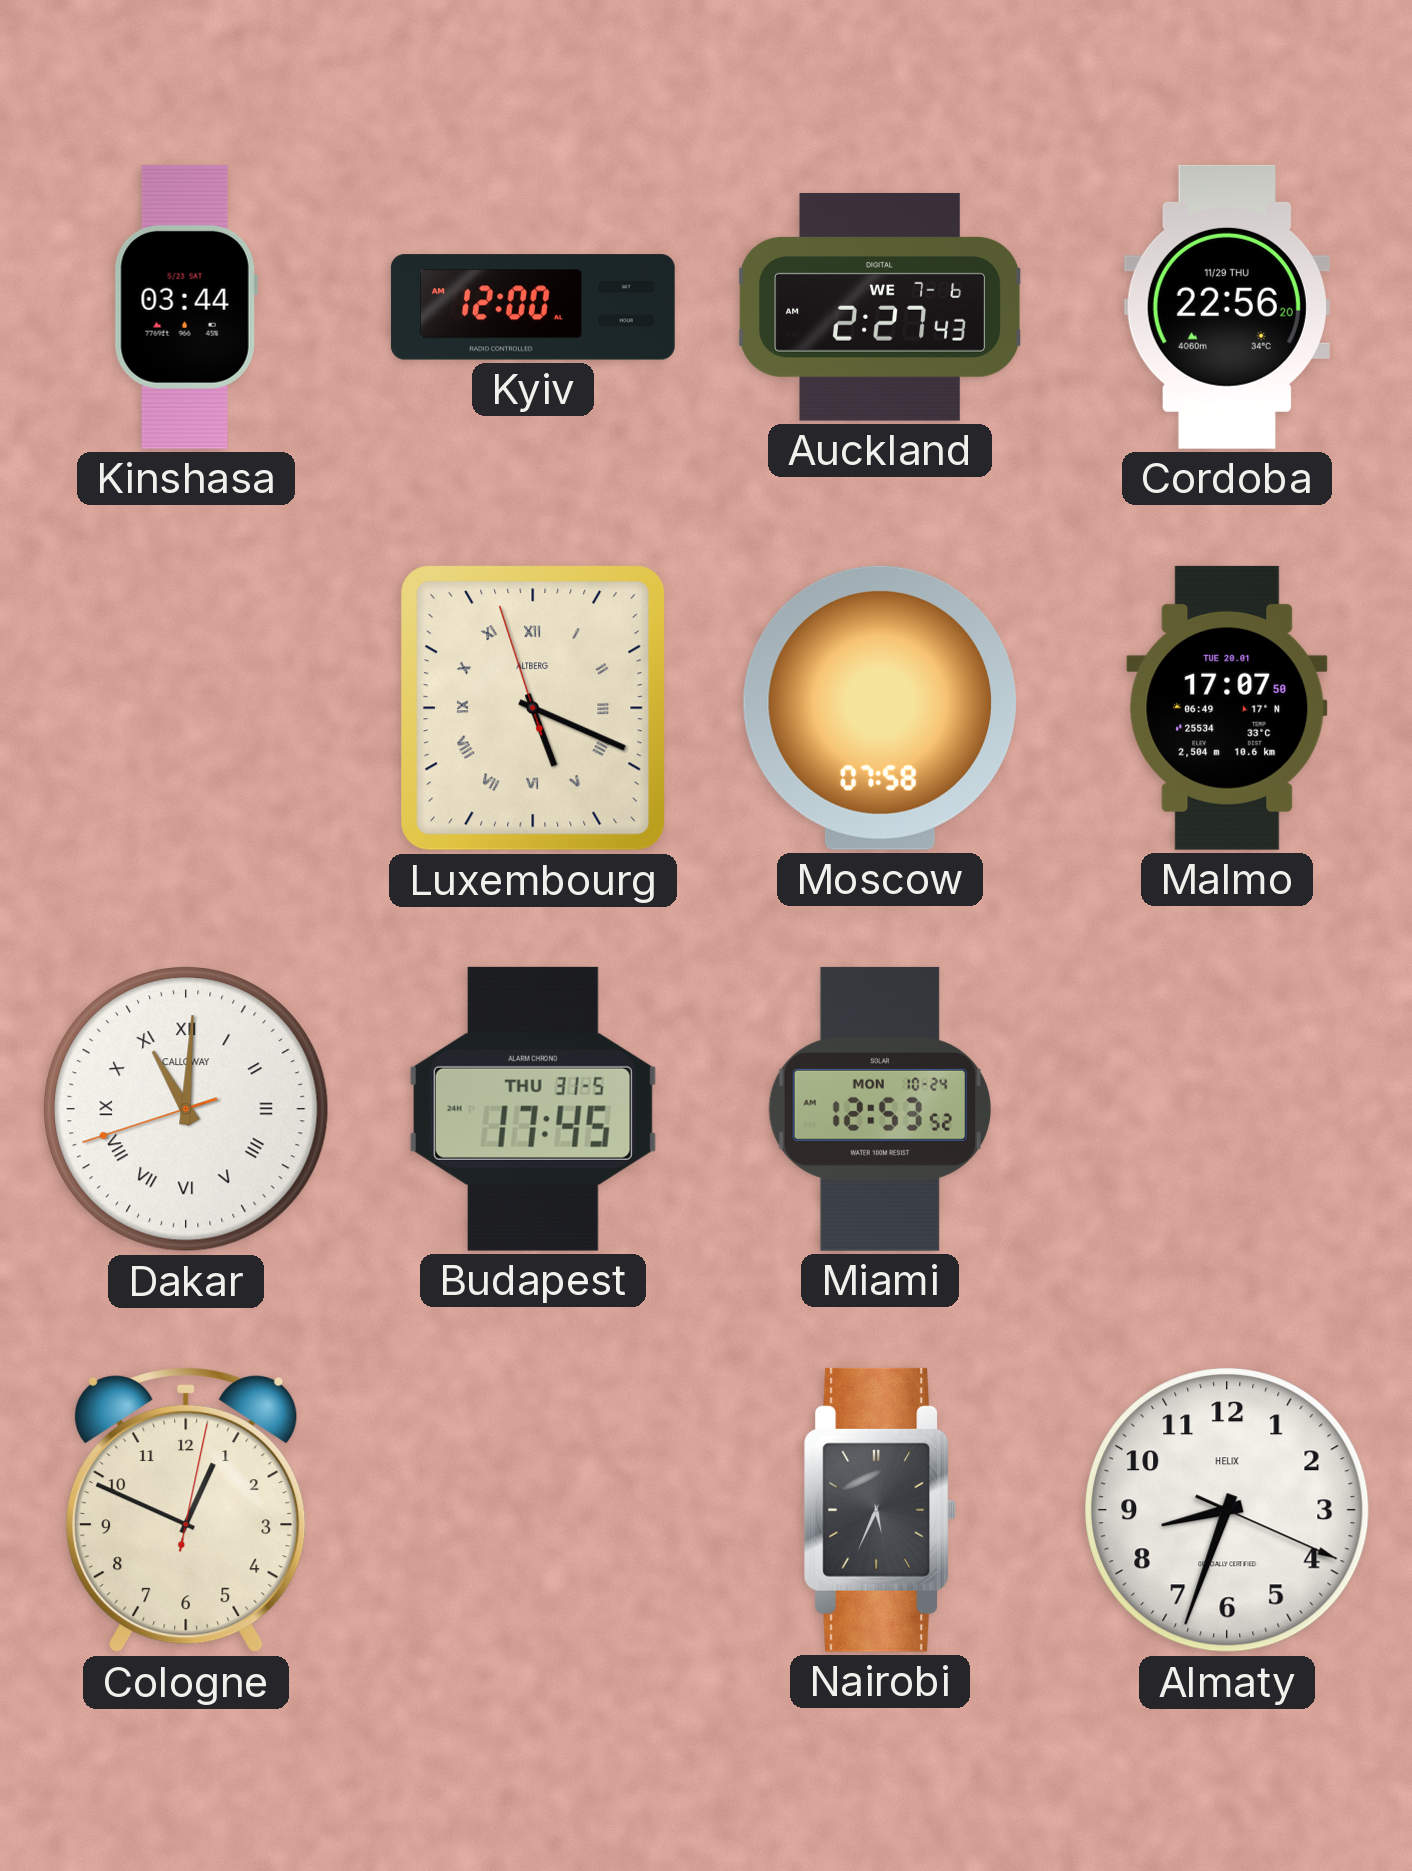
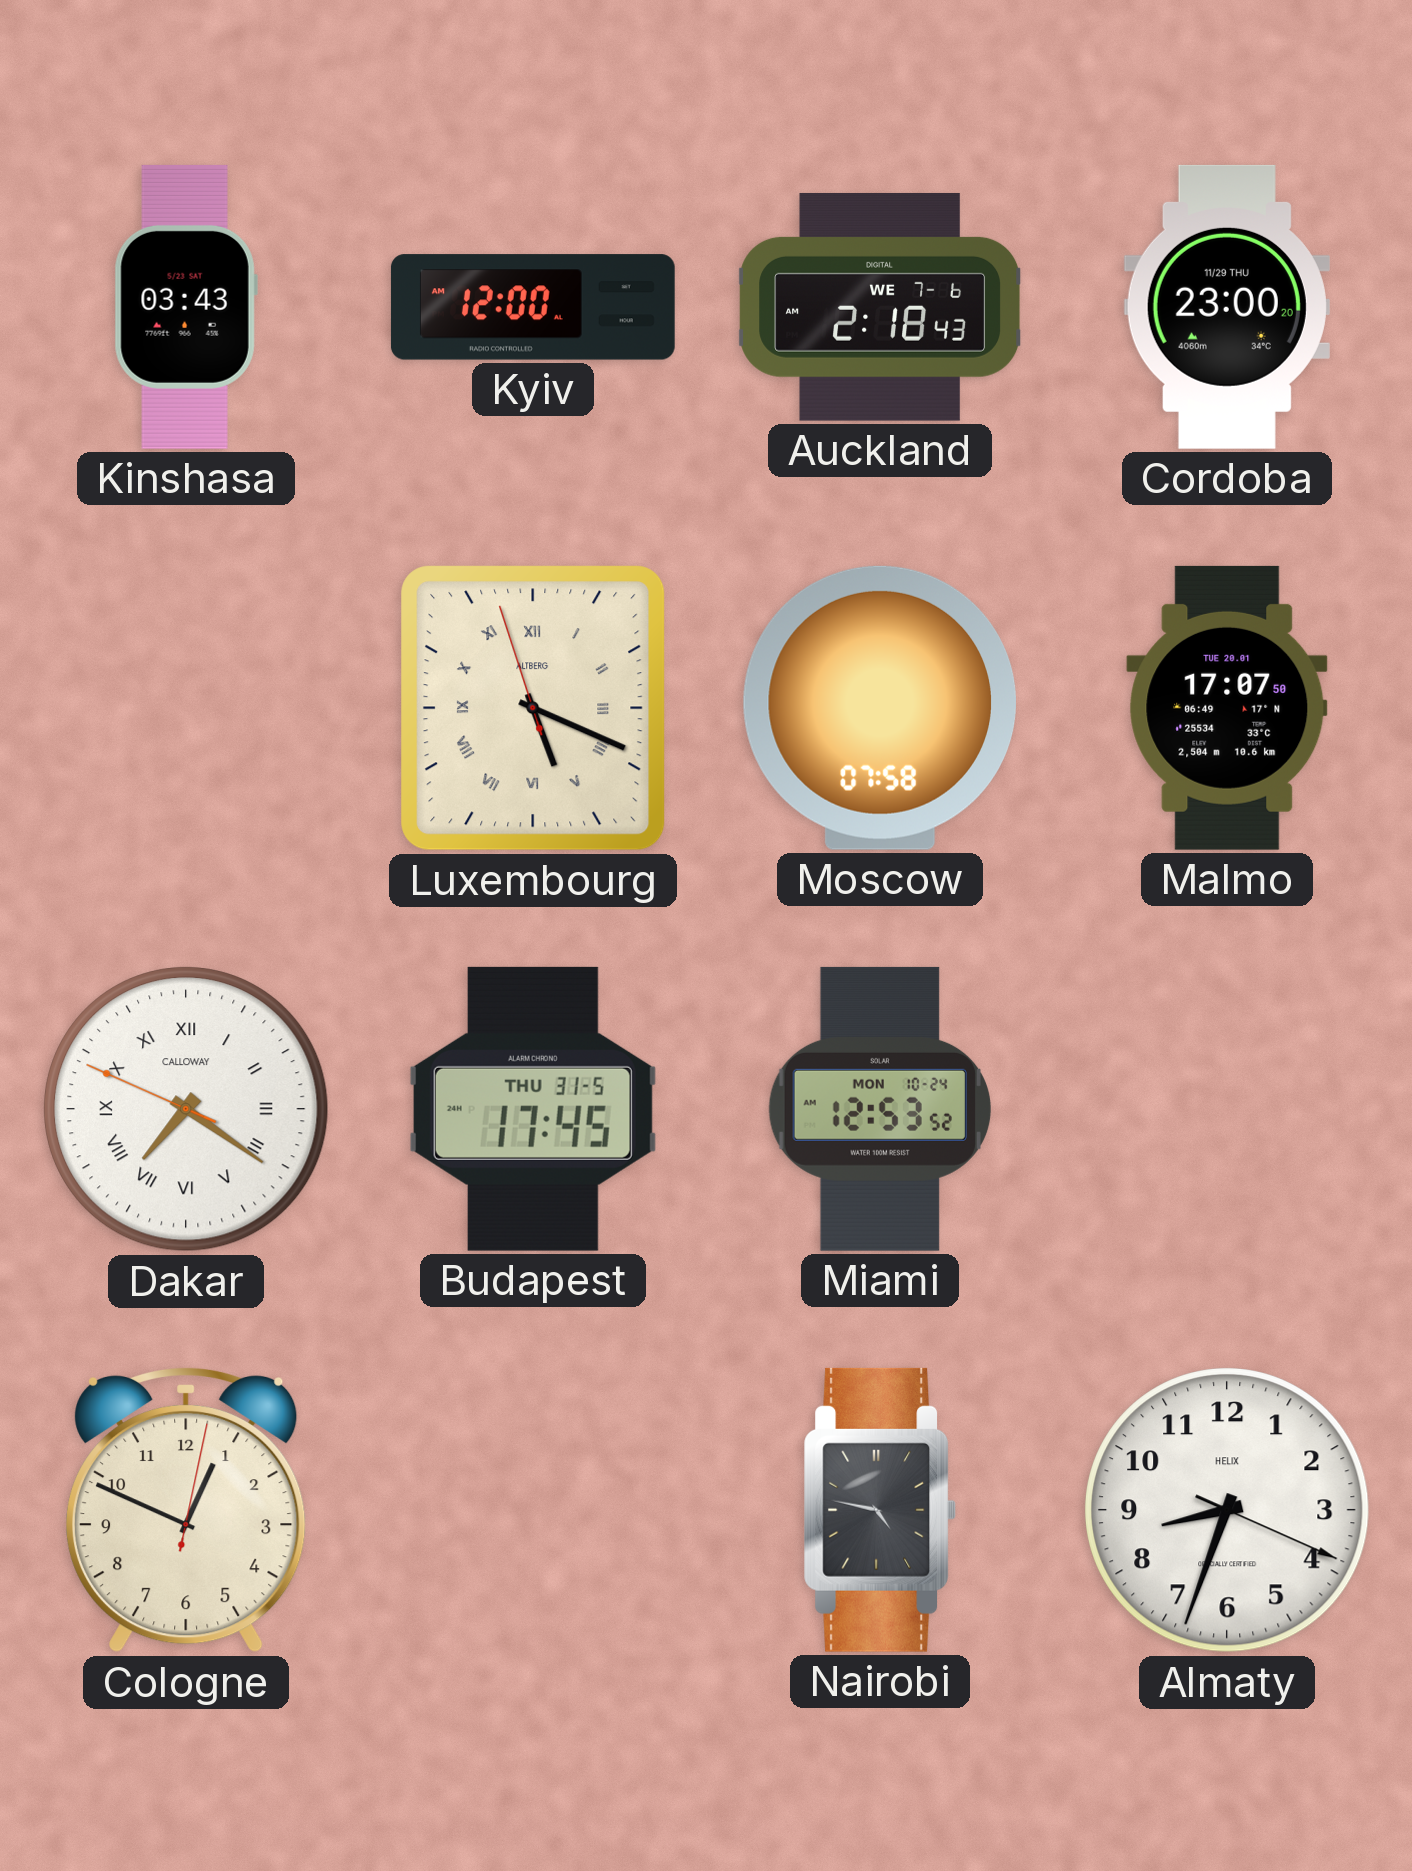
Kinshasa: 03:44 -> 03:43 (186, 307)
Auckland: 2:27 -> 2:18 (880, 307)
Cordoba: 22:56 -> 23:00 (1227, 307)
Dakar: 11:00 -> 7:20 (186, 1109)
Nairobi: 5:34 -> 4:47 (880, 1510)
